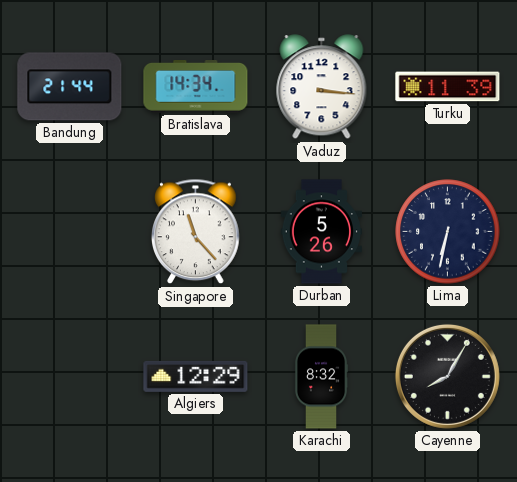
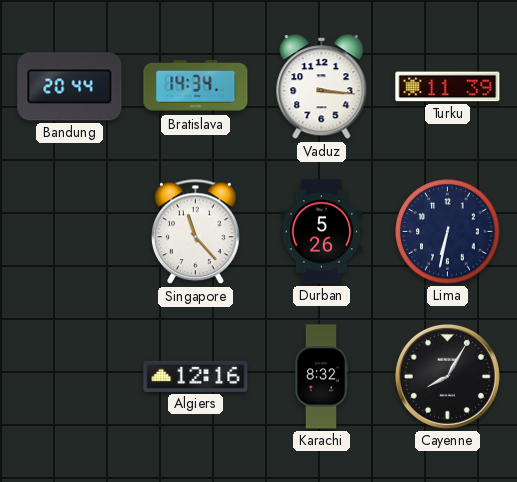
Bandung: 21:44 -> 20:44 (70, 87)
Algiers: 12:29 -> 12:16 (196, 376)
